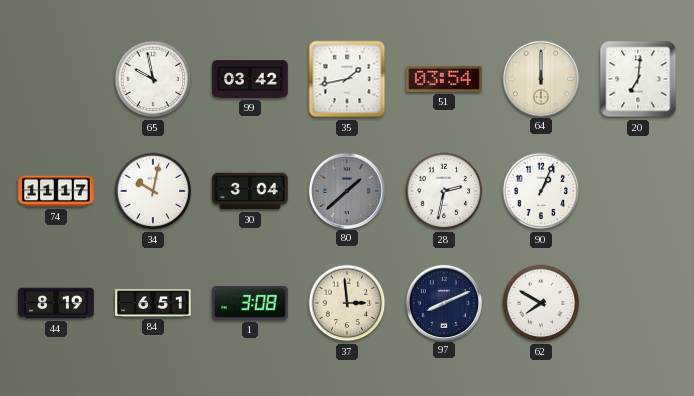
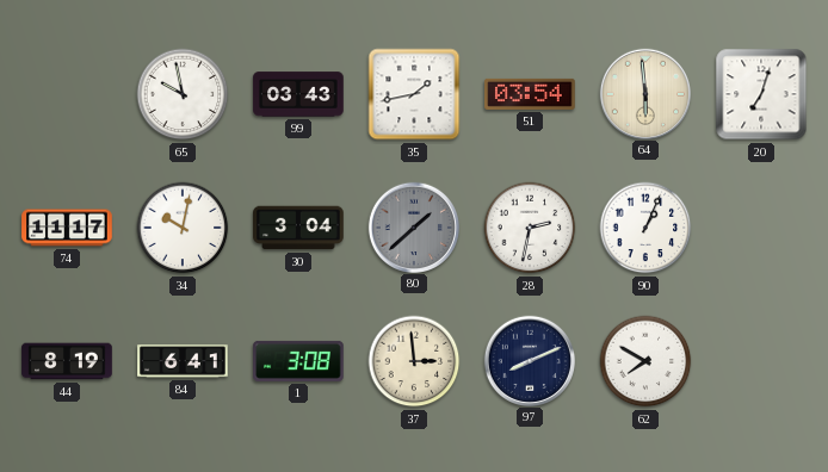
99: 03:42 -> 03:43 (298, 94)
64: 12:00 -> 5:59 (644, 93)
20: 7:01 -> 7:03 (761, 94)
84: 6:51 -> 6:41 (183, 361)
